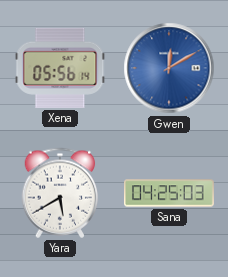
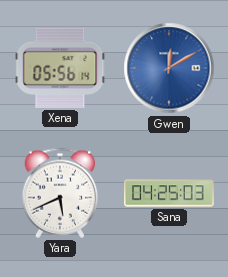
Yara: 5:40 -> 5:41 (60, 193)
